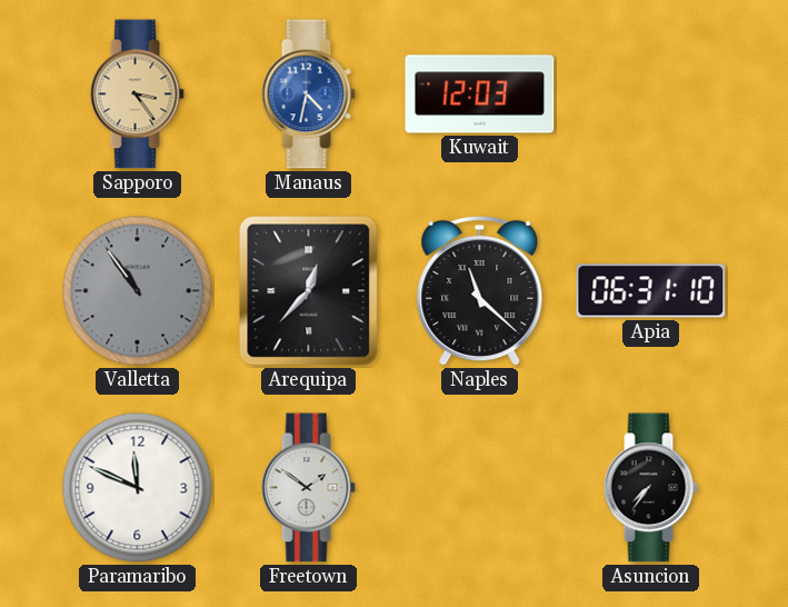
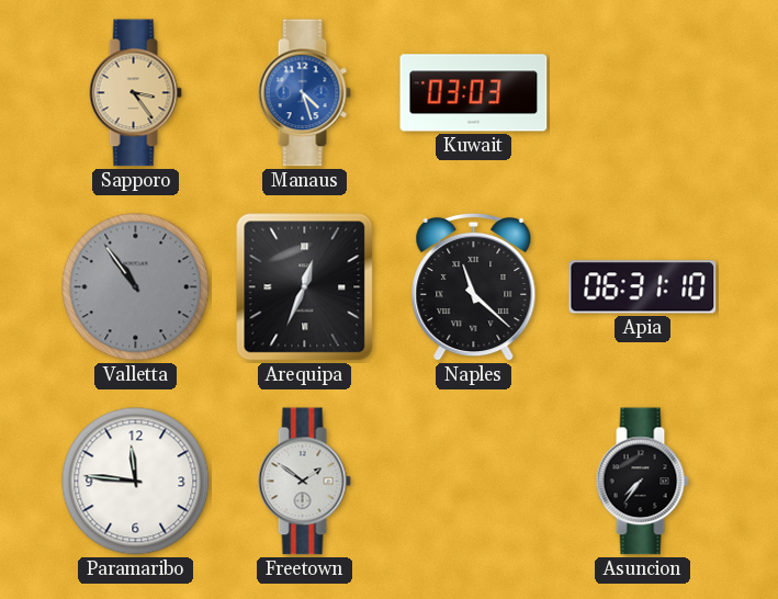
Manaus: 4:32 -> 4:27 (304, 93)
Kuwait: 12:03 -> 03:03 (474, 93)
Arequipa: 12:37 -> 12:34 (305, 287)
Paramaribo: 11:49 -> 11:46 (136, 482)
